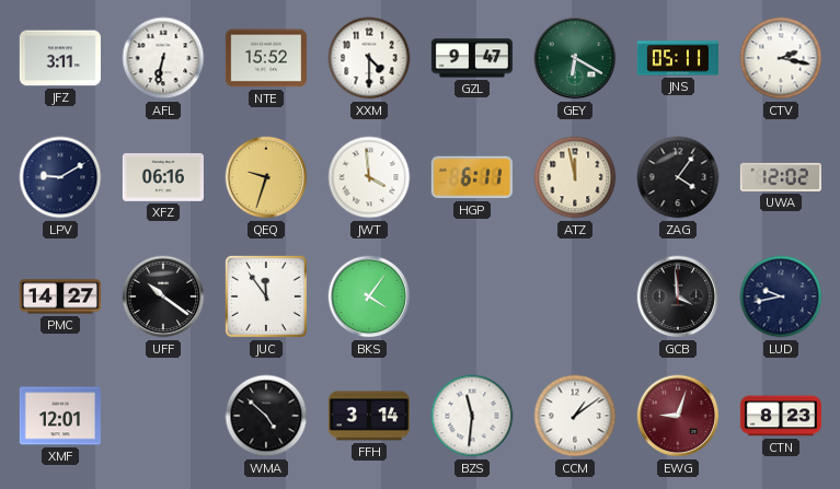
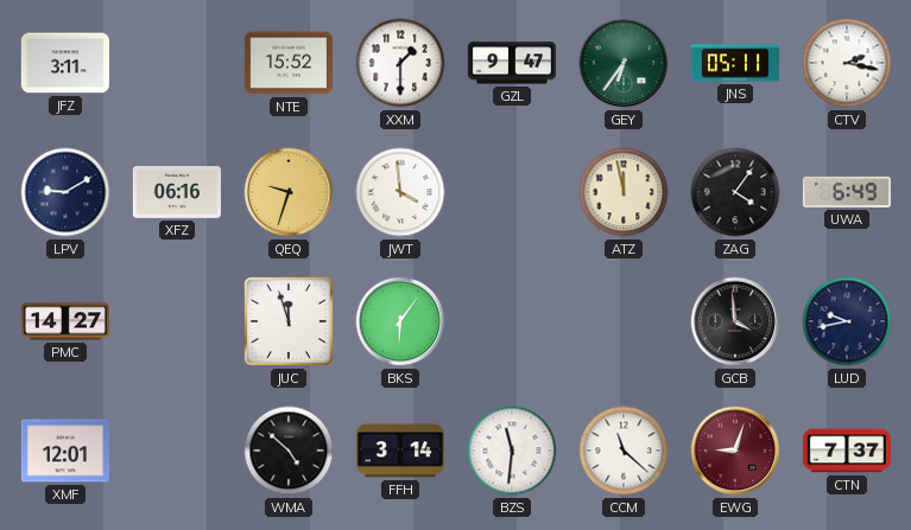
AFL: 6:32 -> none (163, 58)
XXM: 4:30 -> 1:30 (400, 63)
GEY: 6:20 -> 6:36 (624, 63)
HGP: 6:11 -> none (472, 177)
UWA: 12:02 -> 6:49 (847, 192)
UFF: 10:21 -> none (163, 296)
JUC: 11:54 -> 11:57 (289, 321)
BKS: 4:06 -> 6:06 (400, 321)
CCM: 1:09 -> 11:22 (624, 451)
CTN: 8:23 -> 7:37 (847, 451)
